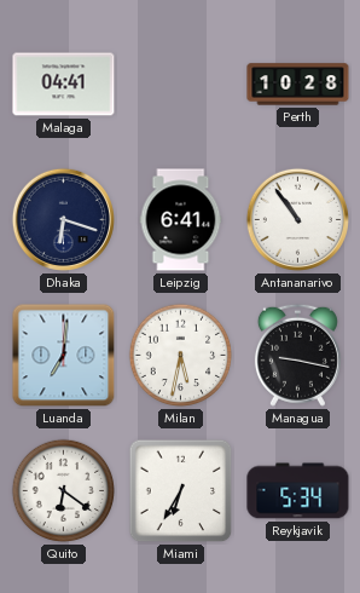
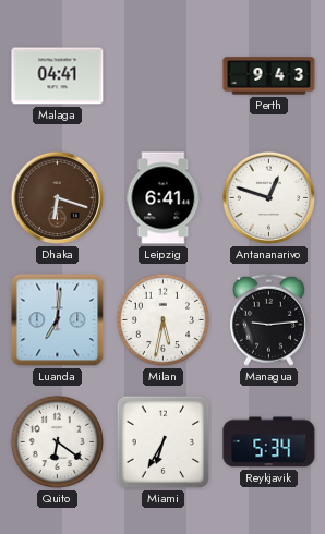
Perth: 10:28 -> 9:43 (269, 76)
Dhaka dial: navy -> brown (57, 197)
Antananarivo: 10:54 -> 12:48 (268, 197)
Managua: 9:17 -> 9:14 (268, 319)
